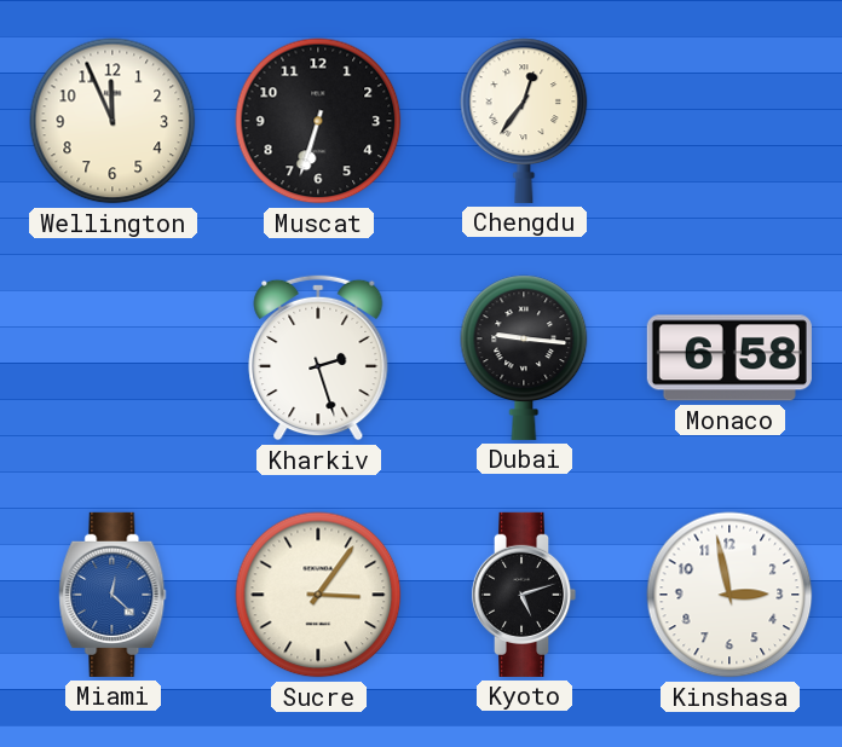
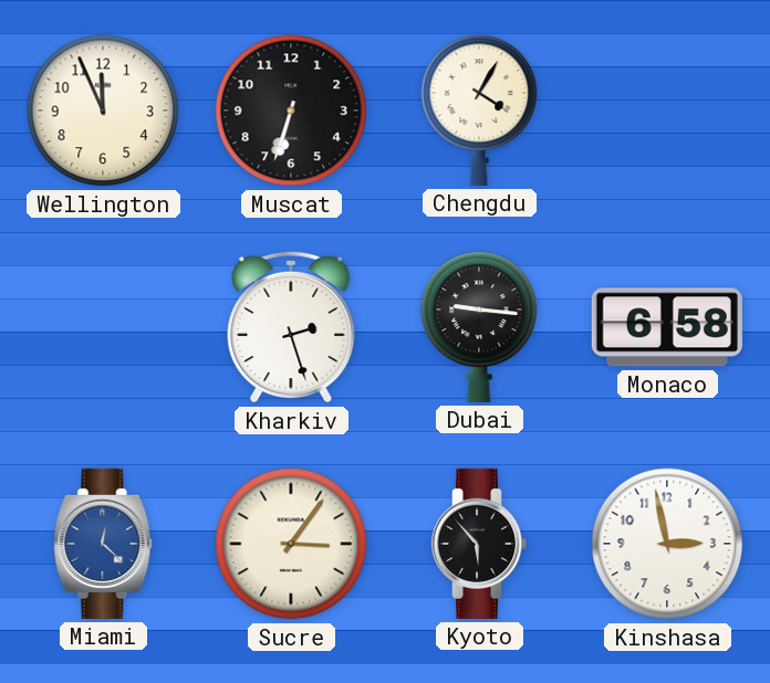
Chengdu: 12:36 -> 4:05 (479, 111)
Kyoto: 5:12 -> 5:53 (479, 544)
